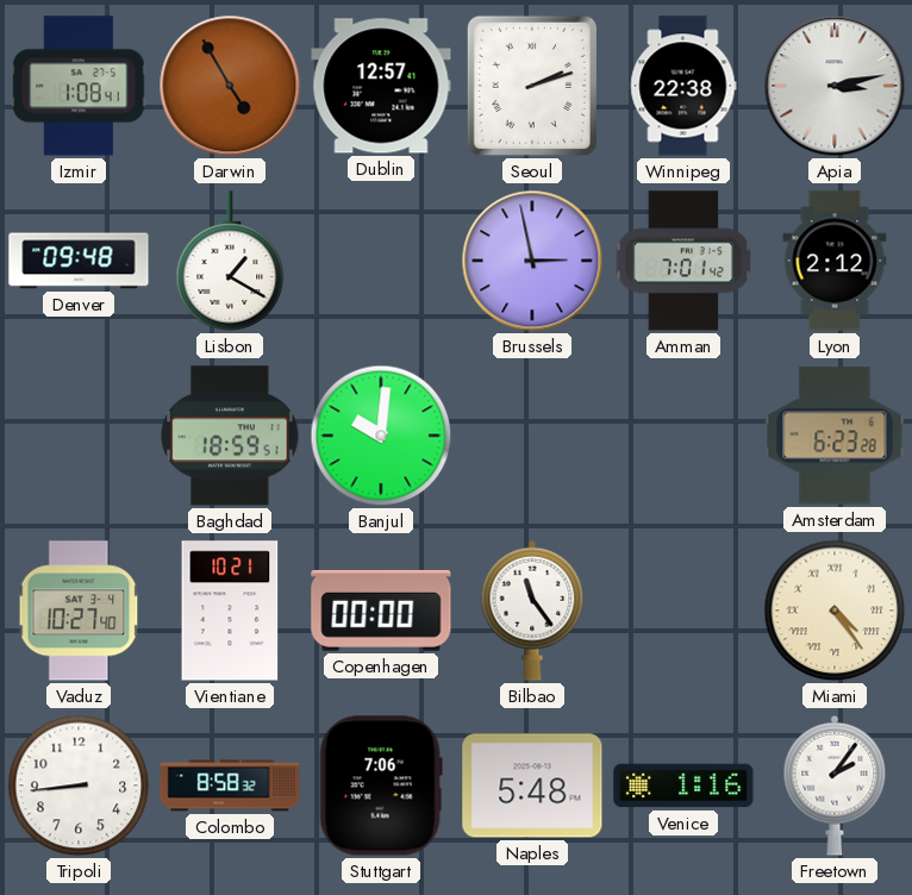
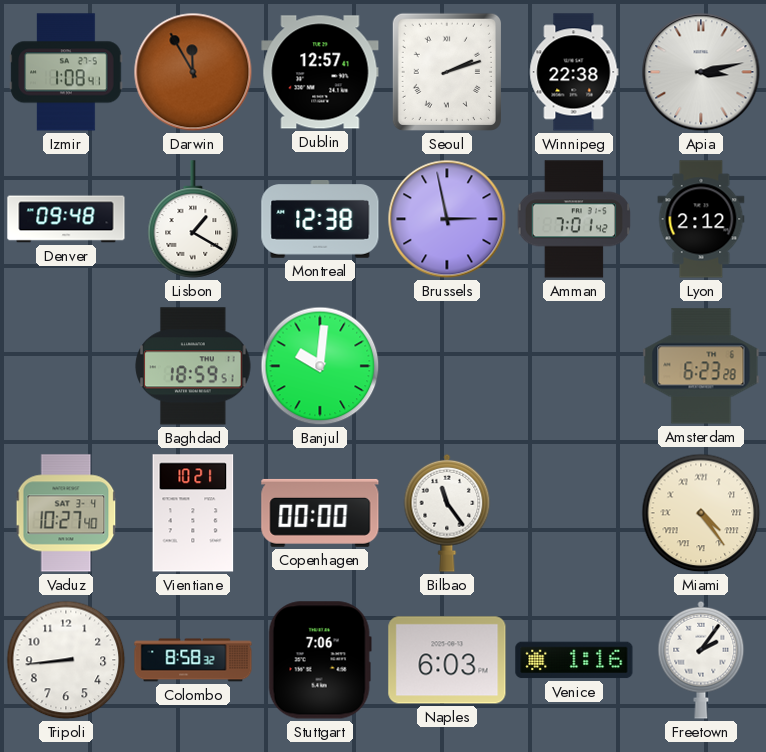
Darwin: 4:55 -> 11:55 (193, 72)
Montreal: none -> 12:38 (320, 220)
Naples: 5:48 -> 6:03 (447, 660)
